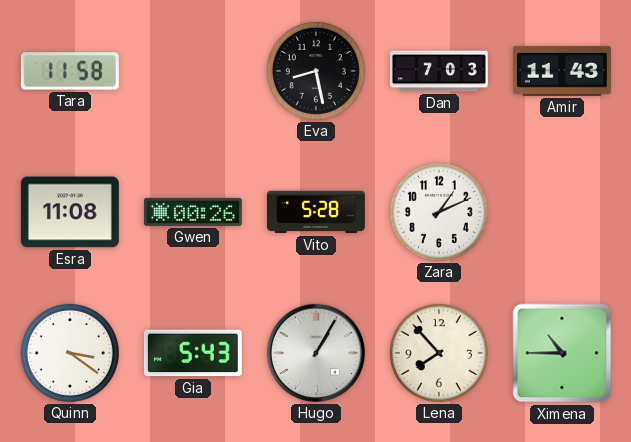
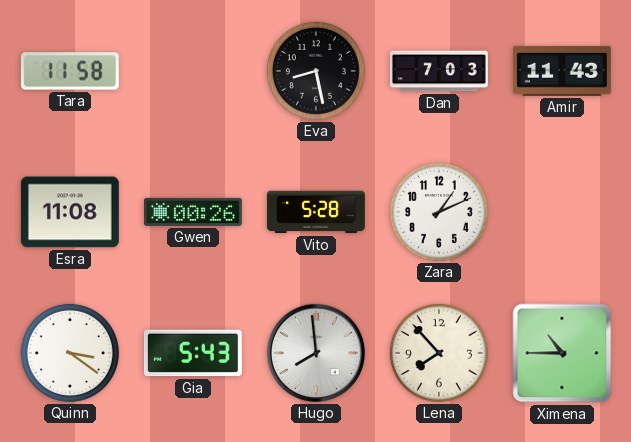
Hugo: 1:05 -> 7:59 (316, 353)
